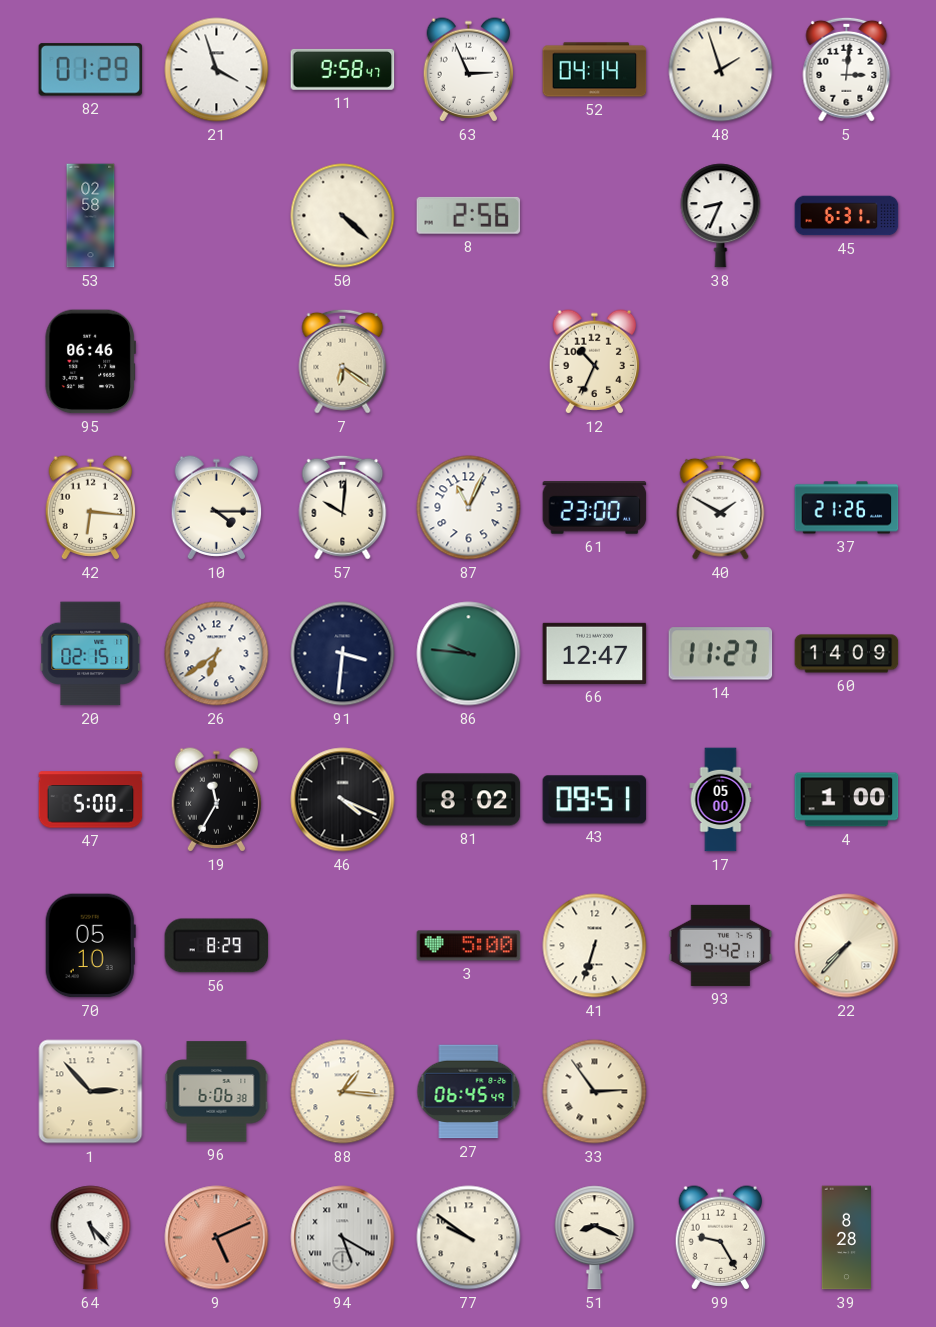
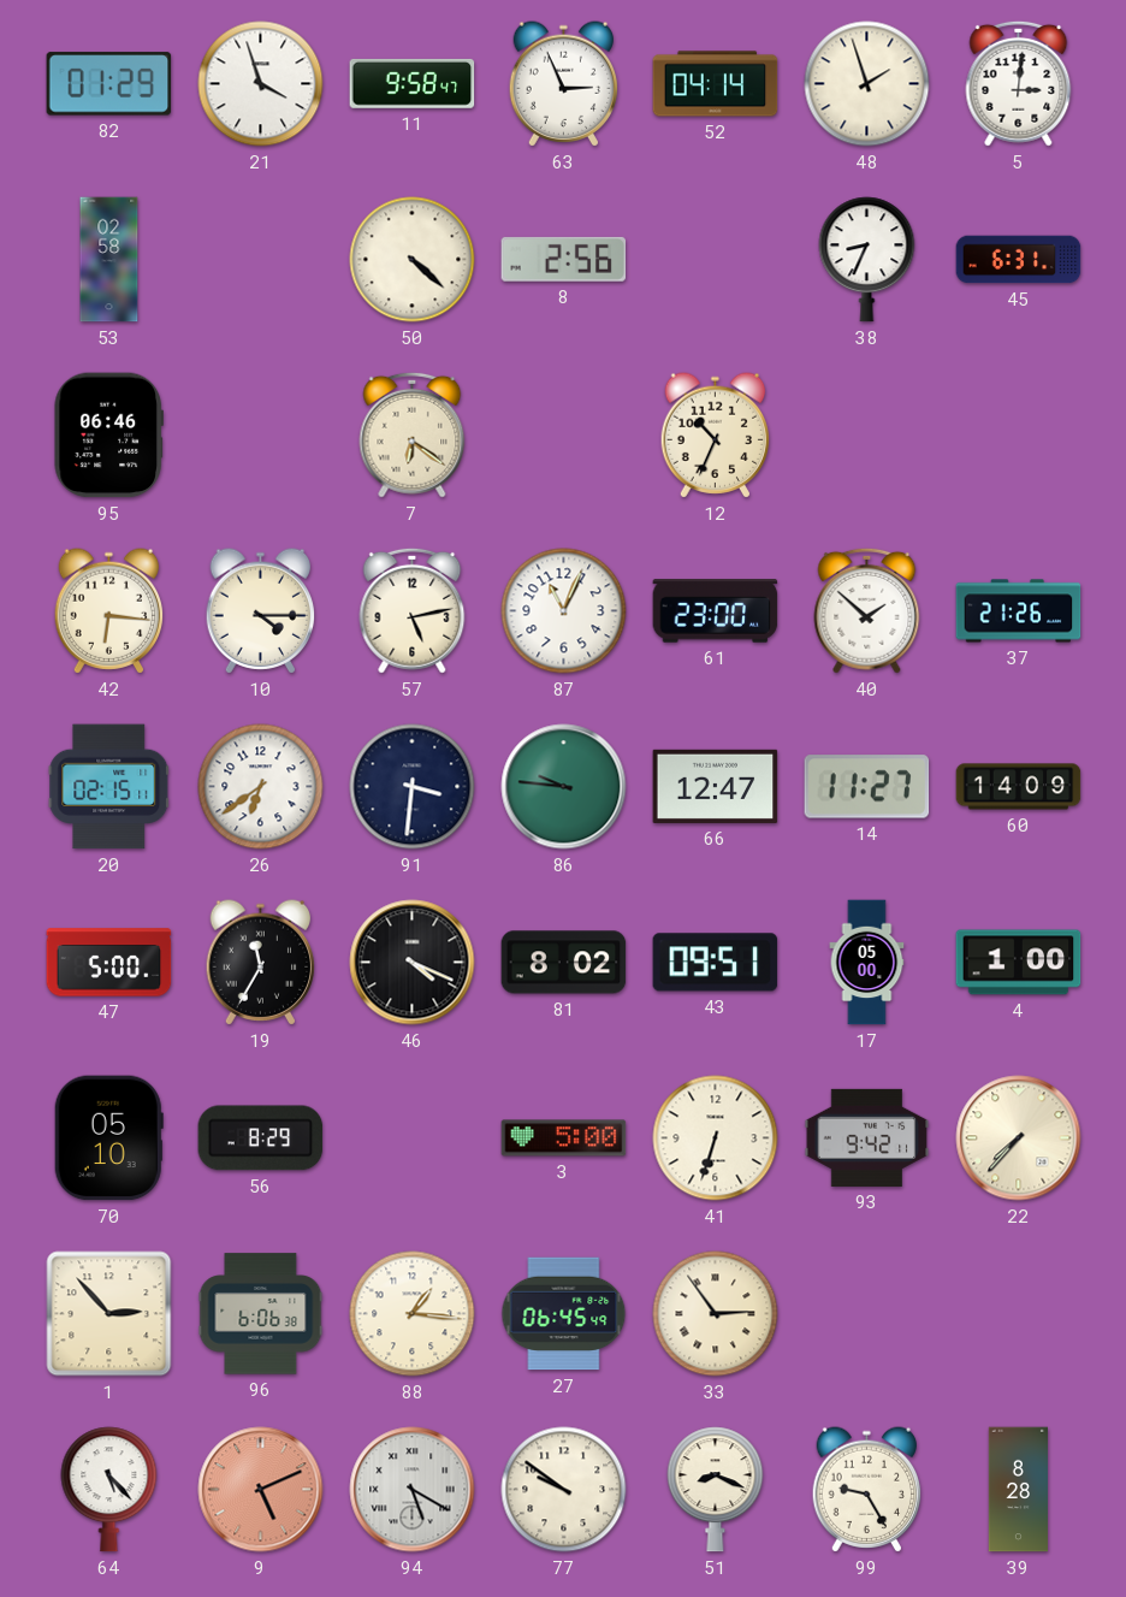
57: 10:01 -> 5:13 (413, 610)
40: 1:50 -> 1:52 (867, 610)
